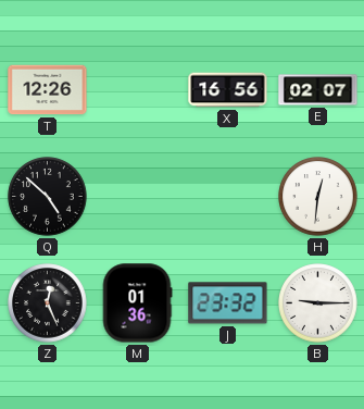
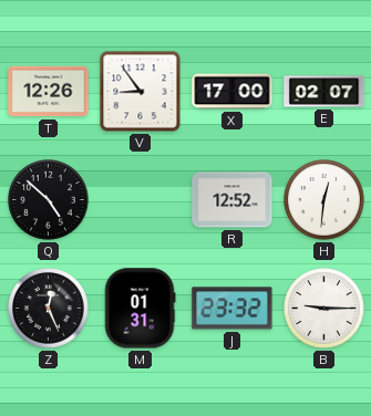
V: none -> 8:54 (141, 92)
X: 16:56 -> 17:00 (233, 92)
R: none -> 12:52 (233, 200)
M: 01:36 -> 01:31 (140, 309)
